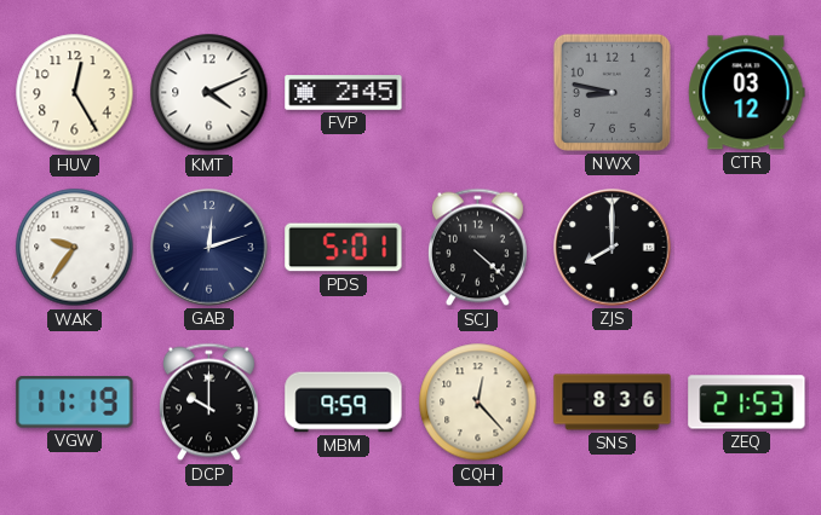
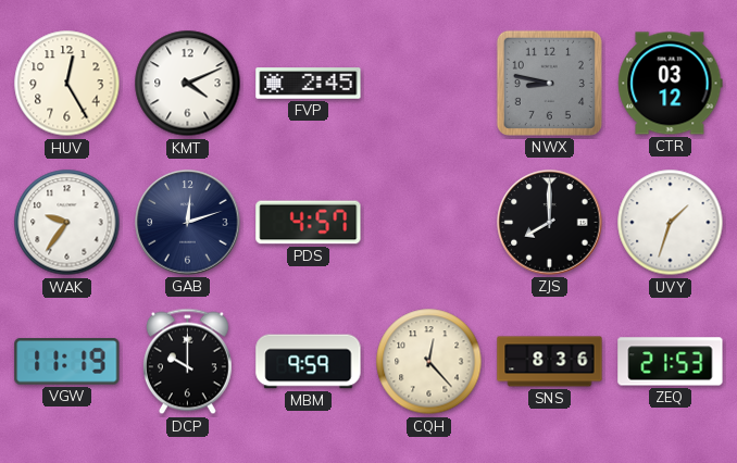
PDS: 5:01 -> 4:57 (309, 223)
SCJ: 4:22 -> none (477, 248)
UVY: none -> 1:33 (671, 223)
